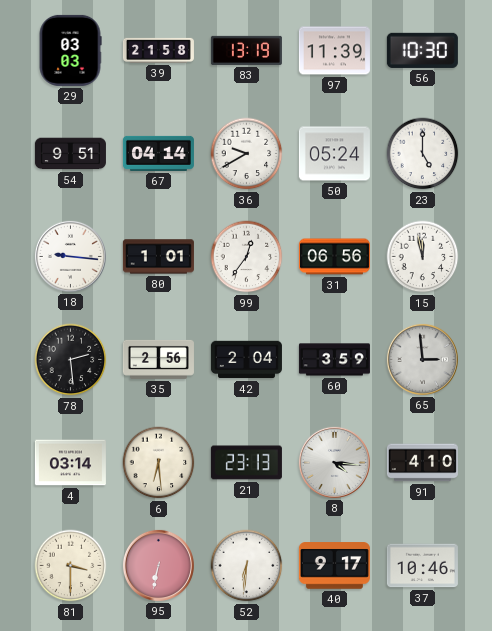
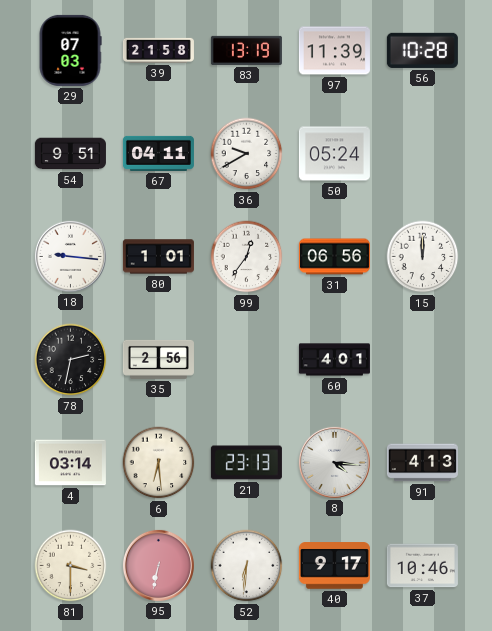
29: 03:03 -> 07:03 (70, 50)
56: 10:30 -> 10:28 (422, 50)
67: 04:14 -> 04:11 (158, 153)
23: 5:00 -> none (423, 154)
15: 11:58 -> 12:00 (423, 257)
78: 2:29 -> 2:32 (71, 360)
42: 2:04 -> none (246, 360)
60: 3:59 -> 4:01 (334, 360)
65: 2:59 -> none (422, 359)
91: 4:10 -> 4:13 (422, 463)
